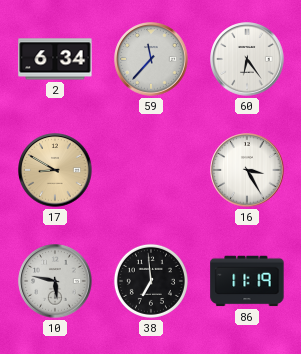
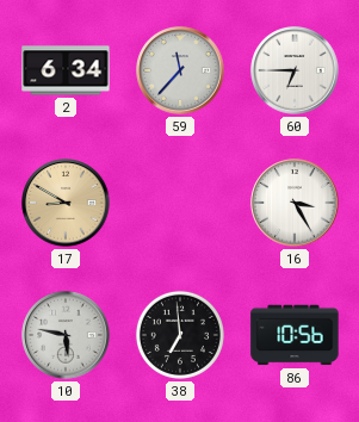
60: 6:24 -> 6:45 (295, 70)
86: 11:19 -> 10:56 (295, 335)
